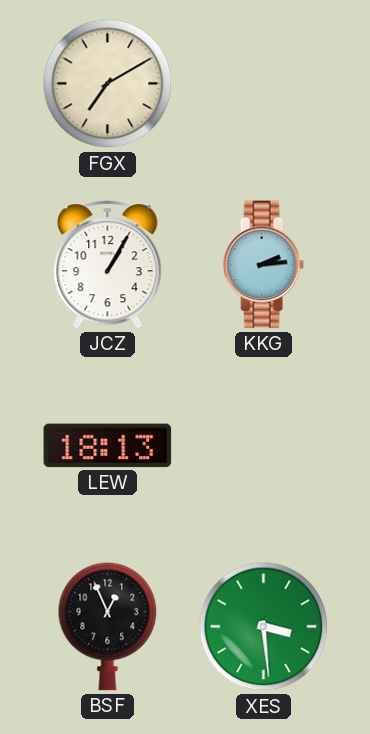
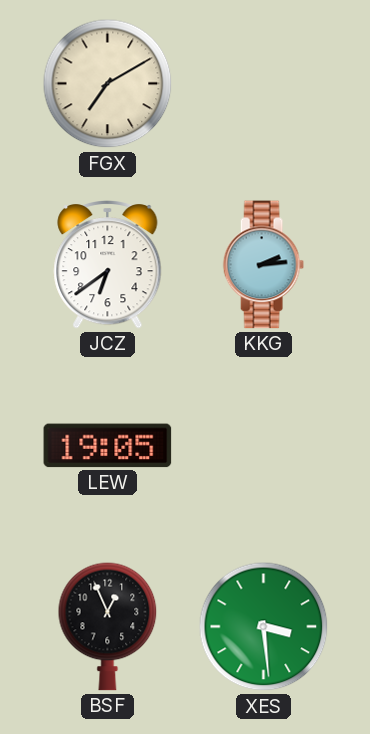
JCZ: 1:05 -> 6:39 (108, 264)
LEW: 18:13 -> 19:05 (108, 446)
